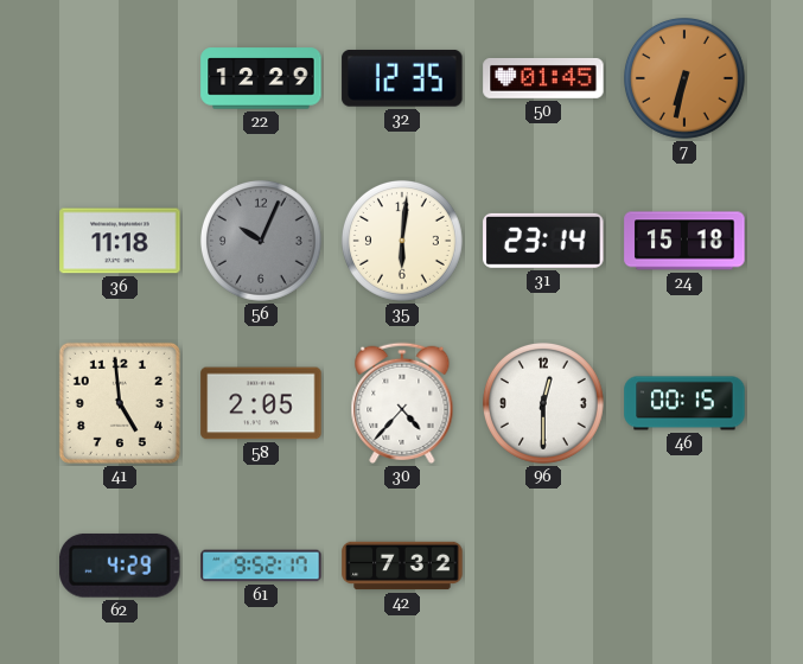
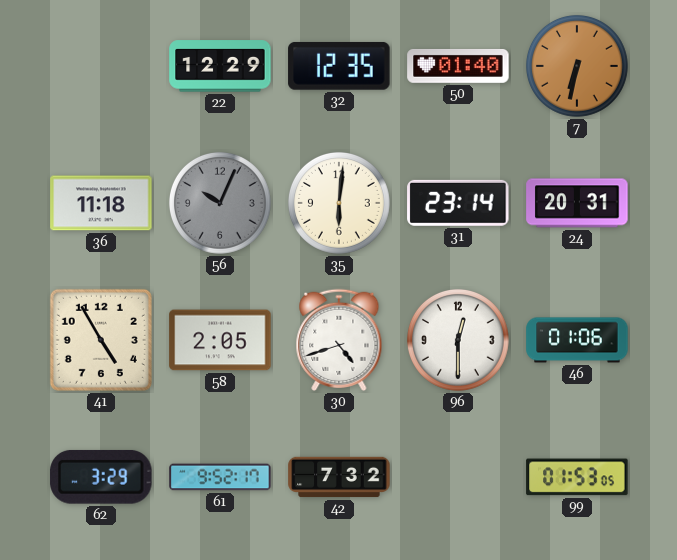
50: 01:45 -> 01:40 (458, 66)
24: 15:18 -> 20:31 (577, 203)
41: 4:59 -> 4:55 (101, 340)
30: 4:37 -> 4:42 (339, 340)
46: 00:15 -> 01:06 (577, 340)
62: 4:29 -> 3:29 (101, 477)
99: none -> 01:53 (577, 477)
